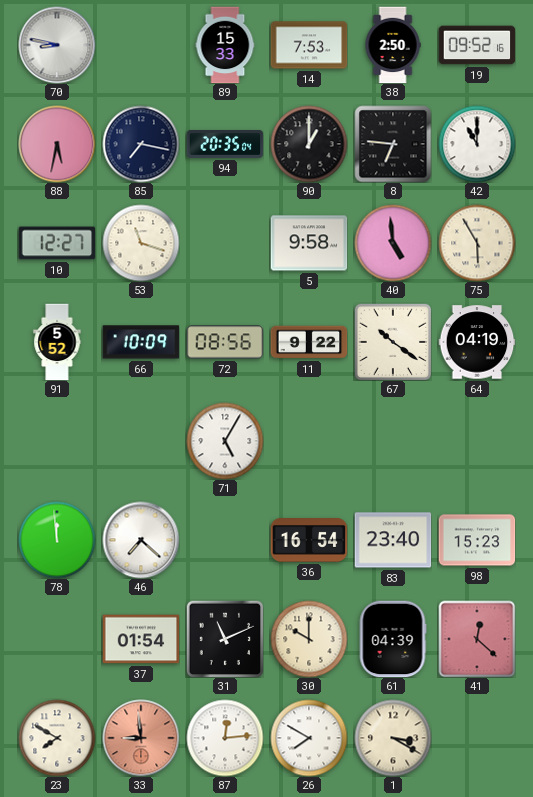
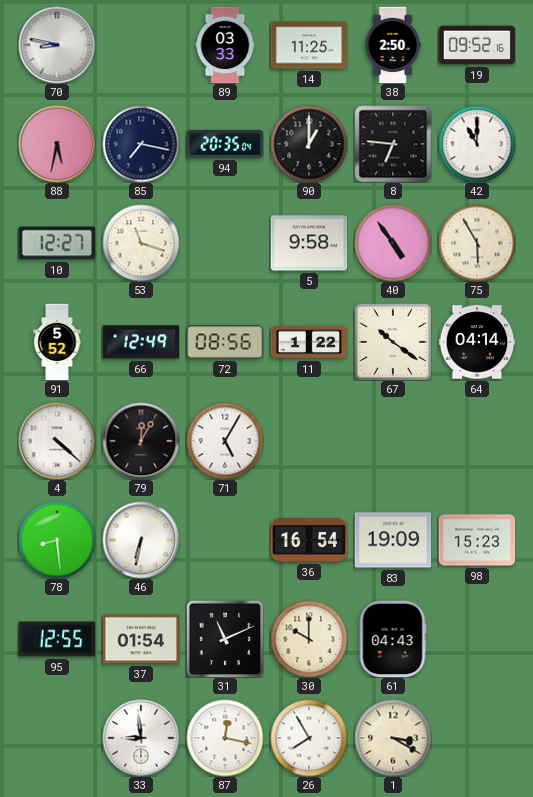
89: 15:33 -> 03:33 (225, 45)
14: 7:53 -> 11:25 (309, 45)
40: 4:59 -> 4:54 (393, 243)
66: 10:09 -> 12:49 (141, 342)
11: 9:22 -> 1:22 (309, 342)
64: 04:19 -> 04:14 (477, 342)
4: none -> 4:22 (57, 441)
79: none -> 12:05 (141, 441)
78: 11:59 -> 8:29 (57, 540)
46: 7:22 -> 6:32 (141, 540)
83: 23:40 -> 19:09 (393, 540)
95: none -> 12:55 (57, 639)
61: 04:39 -> 04:43 (393, 639)
41: 12:22 -> none (477, 639)
23: 7:50 -> none (57, 738)
33 dial: salmon -> white (141, 738)
87: 12:14 -> 12:17 (225, 738)
26: 7:50 -> 7:55 (309, 738)
